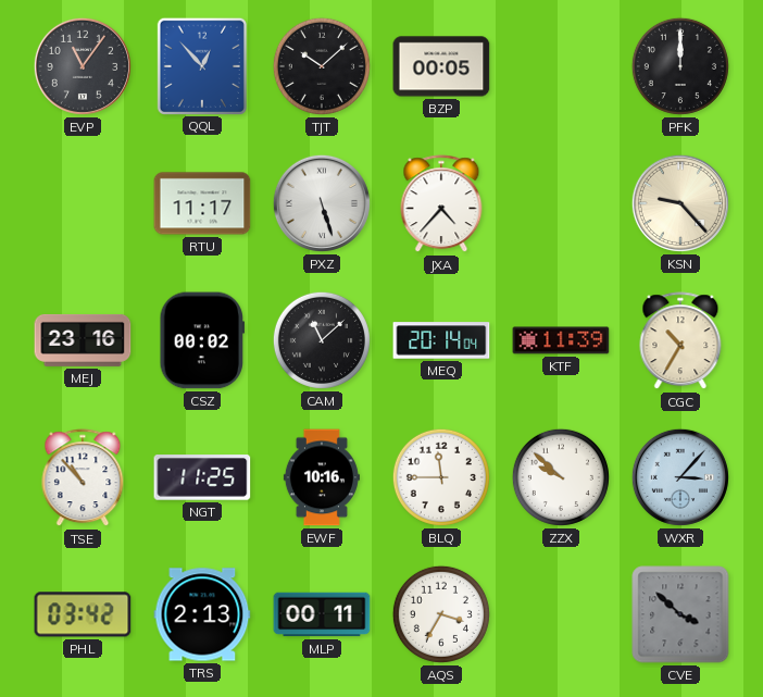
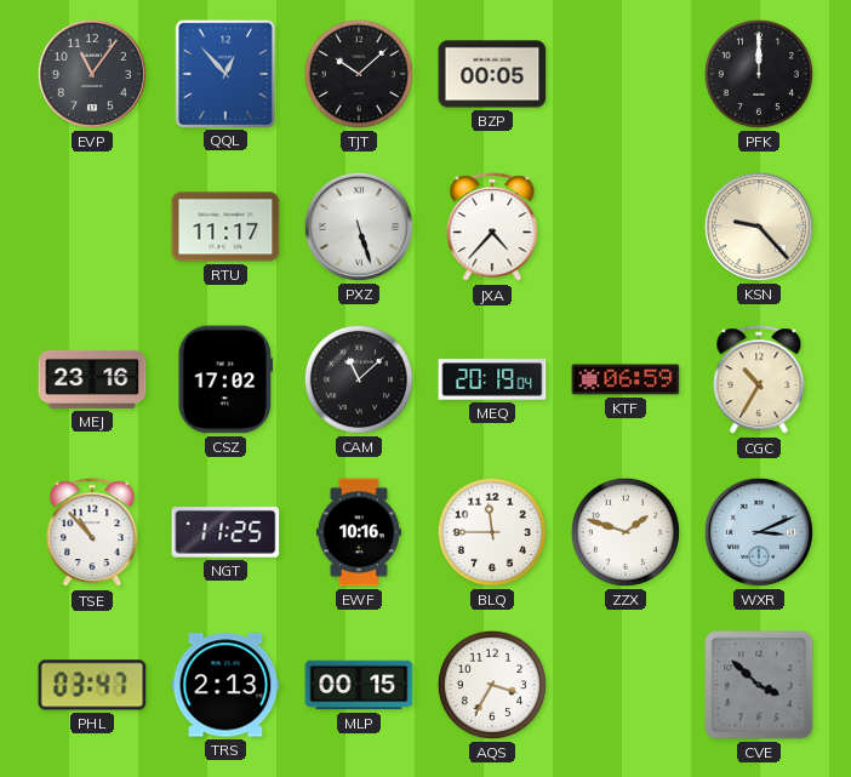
CSZ: 00:02 -> 17:02 (224, 379)
MEQ: 20:14 -> 20:19 (492, 379)
KTF: 11:39 -> 06:59 (626, 379)
ZZX: 9:52 -> 1:48 (626, 532)
WXR: 3:07 -> 3:11 (759, 532)
PHL: 03:42 -> 03:47 (92, 685)
MLP: 00:11 -> 00:15 (359, 685)
